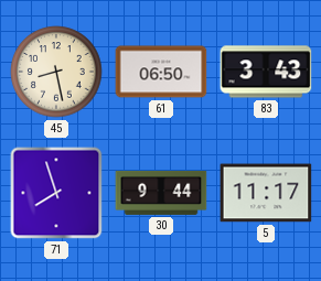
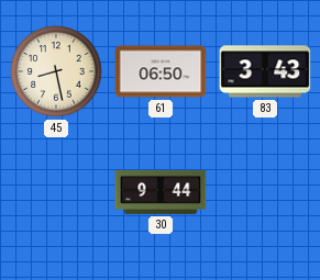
71: 7:57 -> none (56, 193)
5: 11:17 -> none (266, 193)
